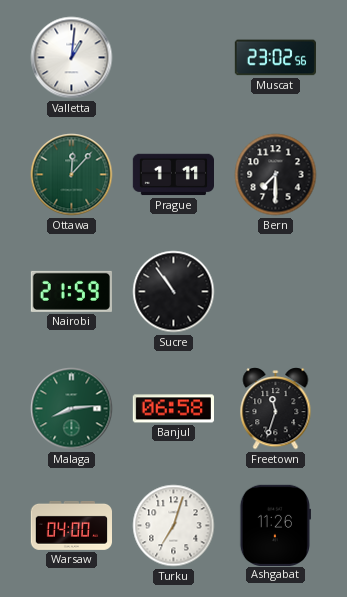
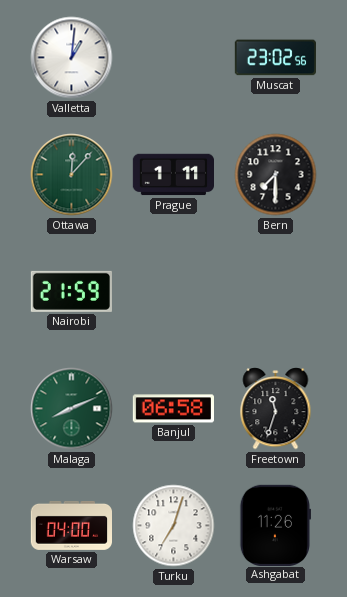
Sucre: 10:54 -> none (174, 292)
Malaga: 8:14 -> 8:11 (72, 409)
